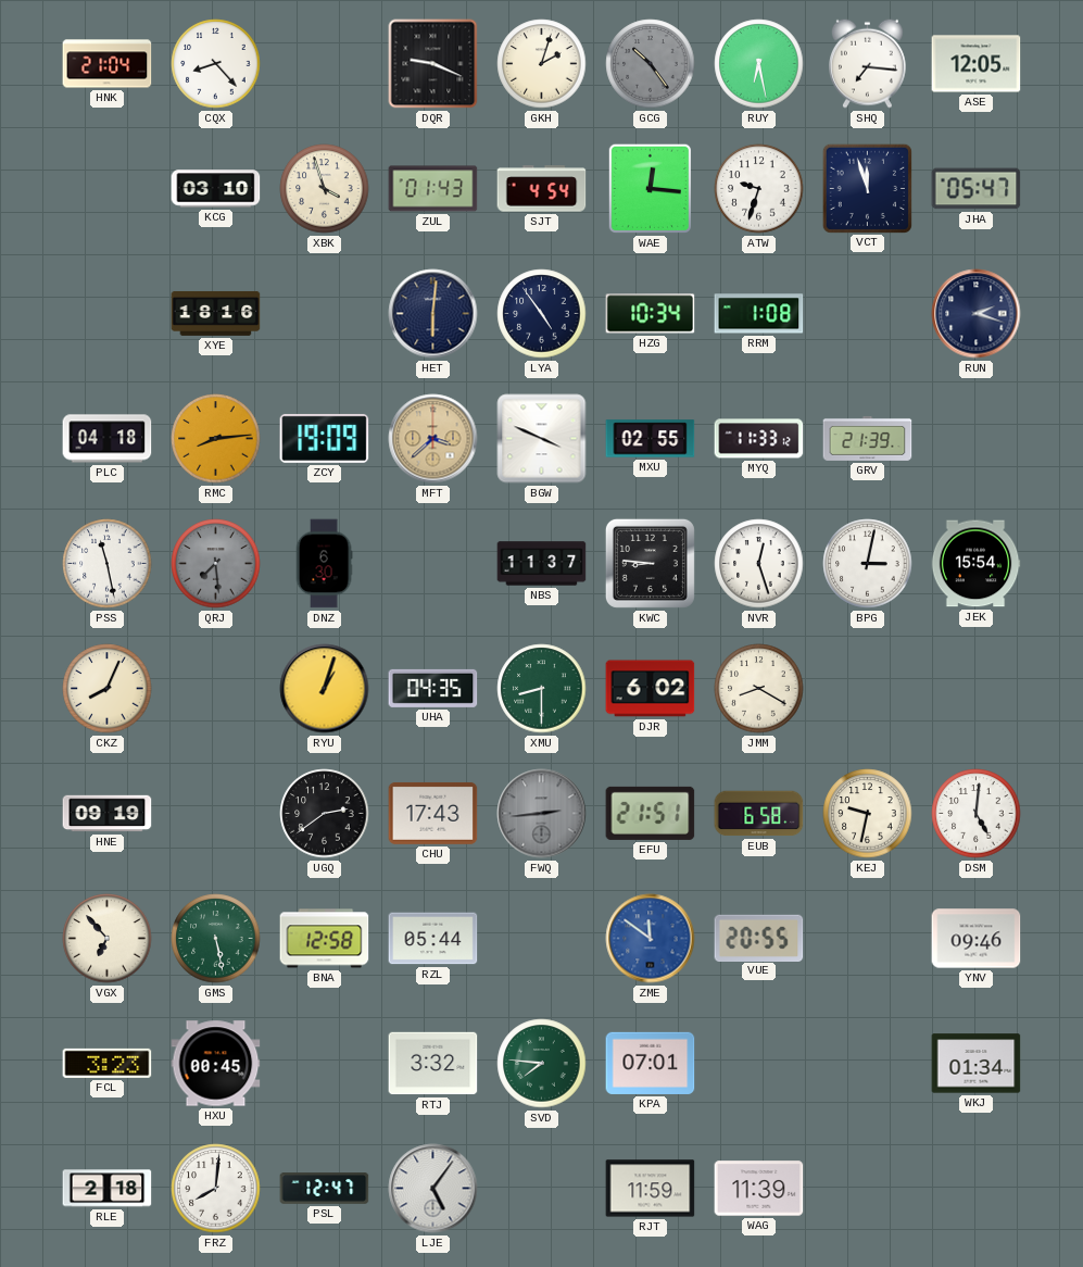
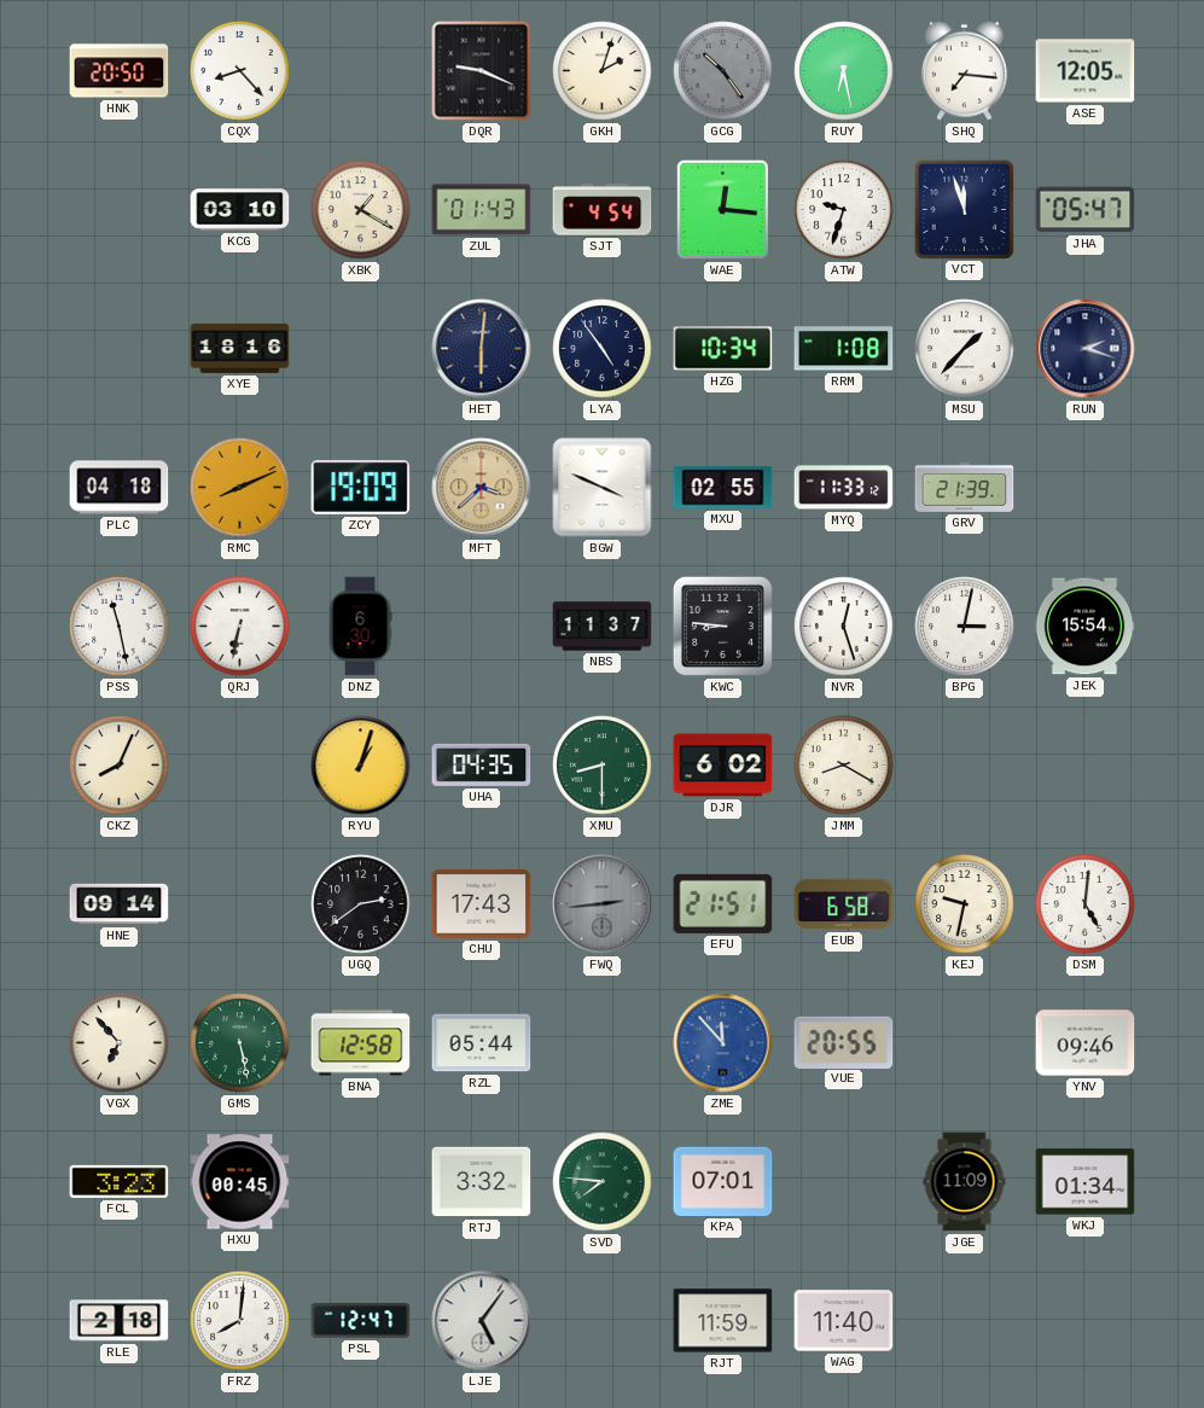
HNK: 21:04 -> 20:50 (120, 71)
XBK: 3:57 -> 1:20 (361, 210)
MSU: none -> 1:37 (965, 349)
RMC: 8:14 -> 8:11 (240, 488)
QRJ: 7:29 -> 6:32 (240, 627)
QRJ dial: grey -> white (240, 627)
HNE: 09:19 -> 09:14 (120, 904)
ZME: 11:51 -> 11:53 (723, 1043)
JGE: none -> 11:09 (965, 1182)
WAG: 11:39 -> 11:40 (844, 1321)
